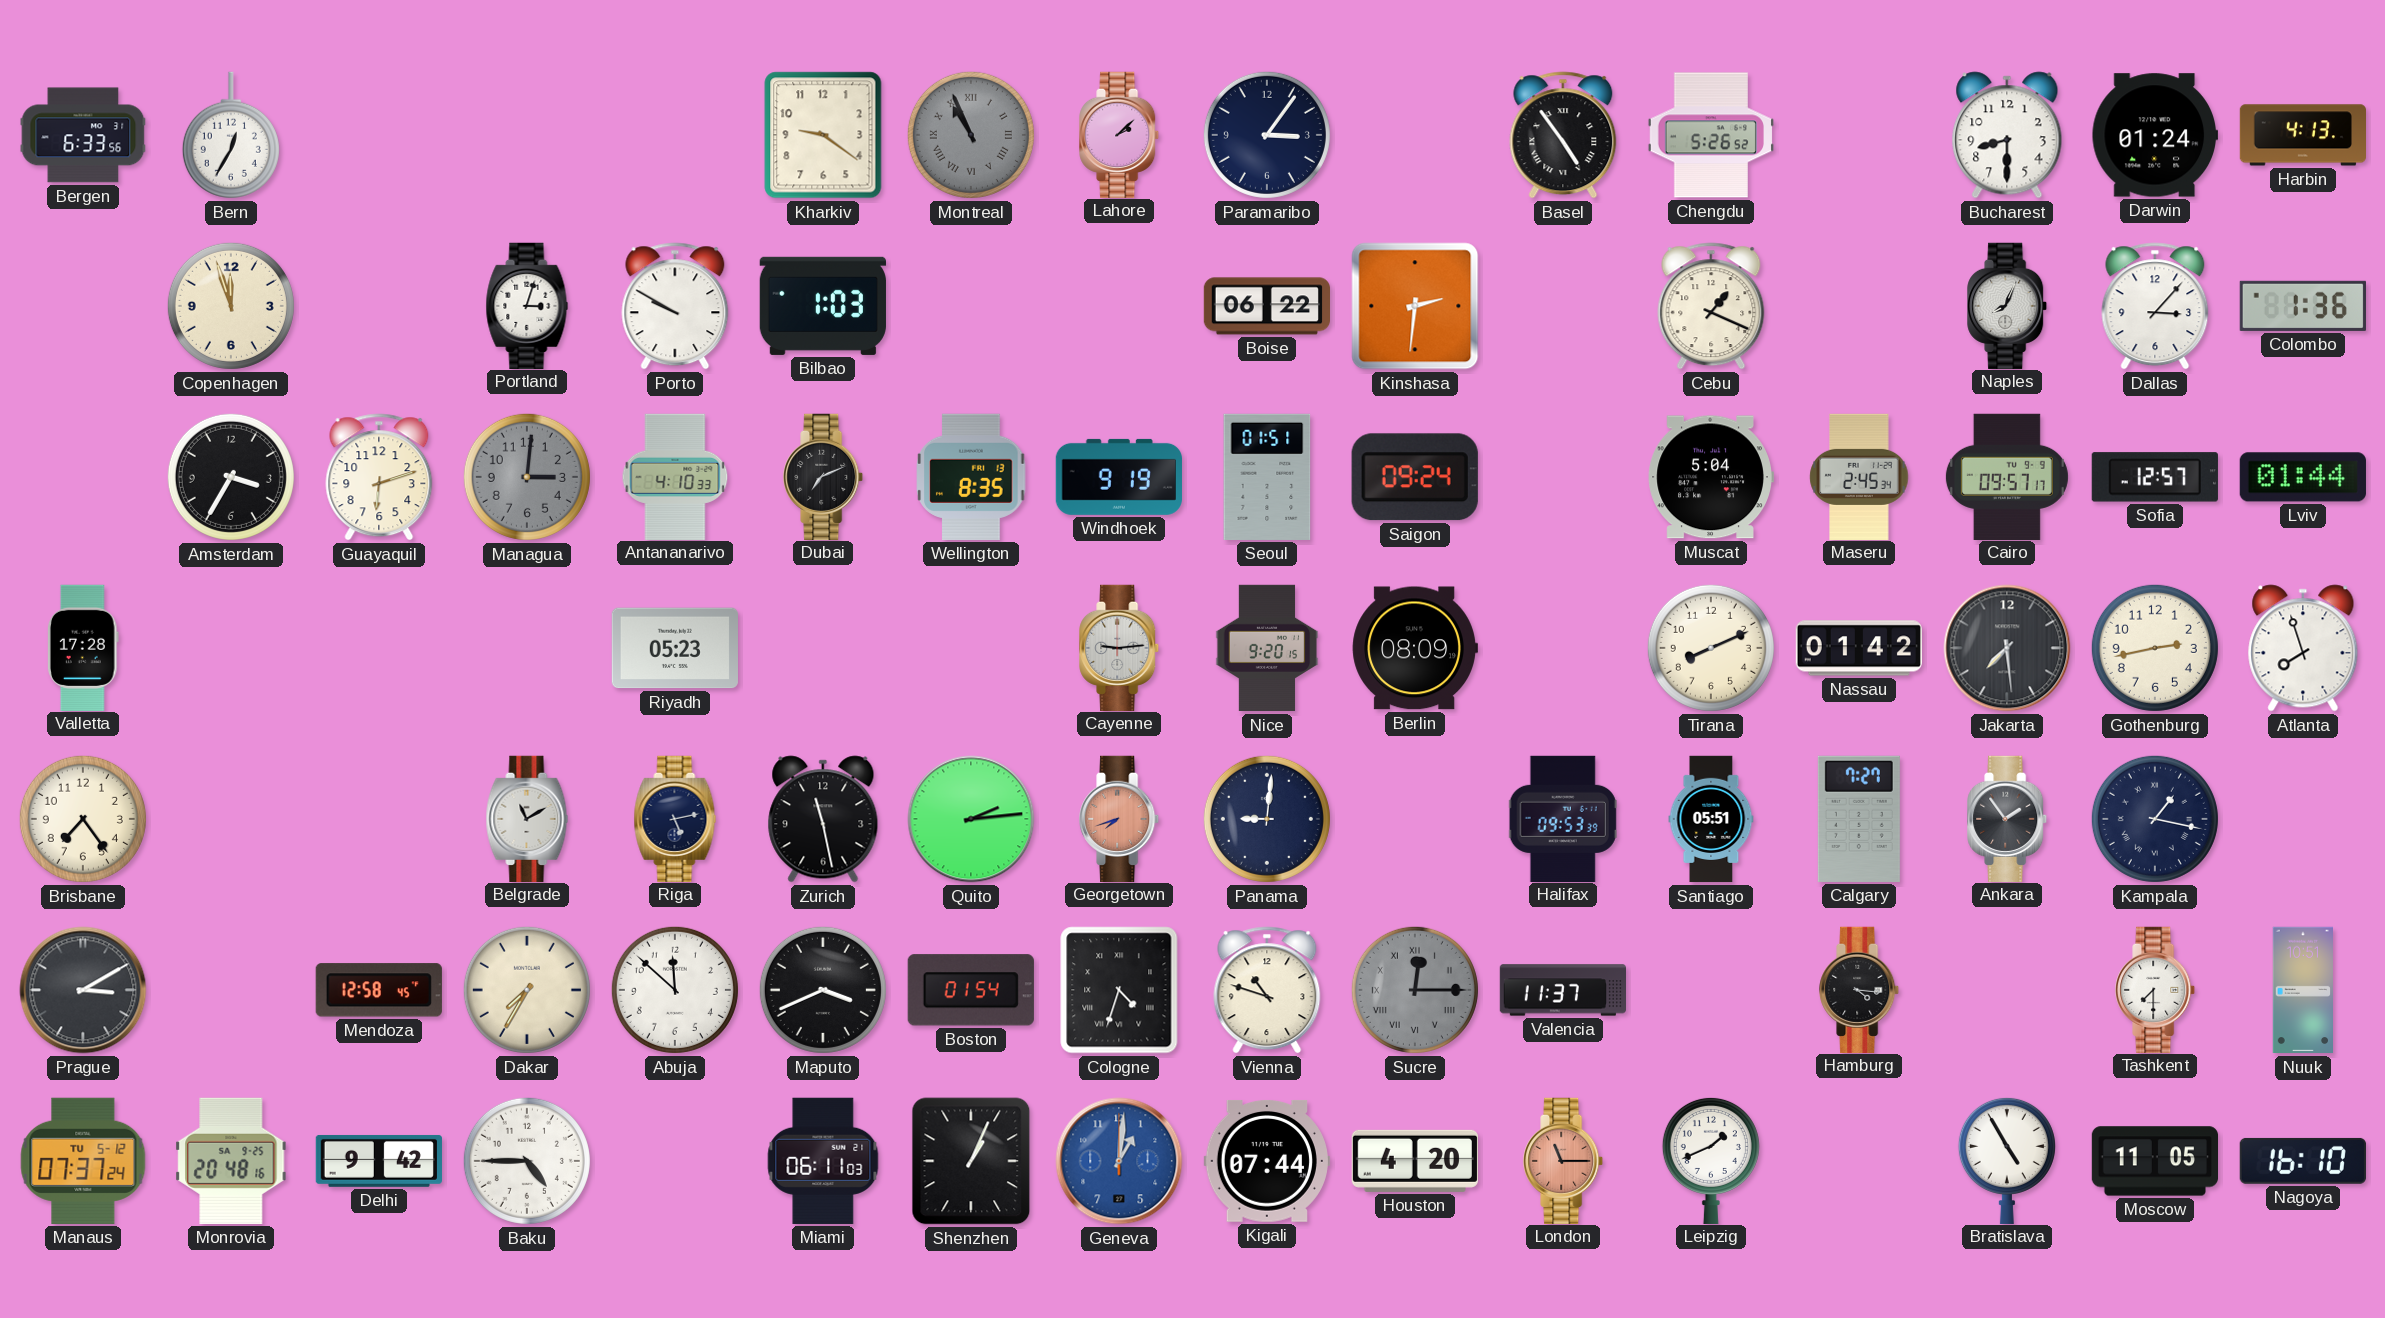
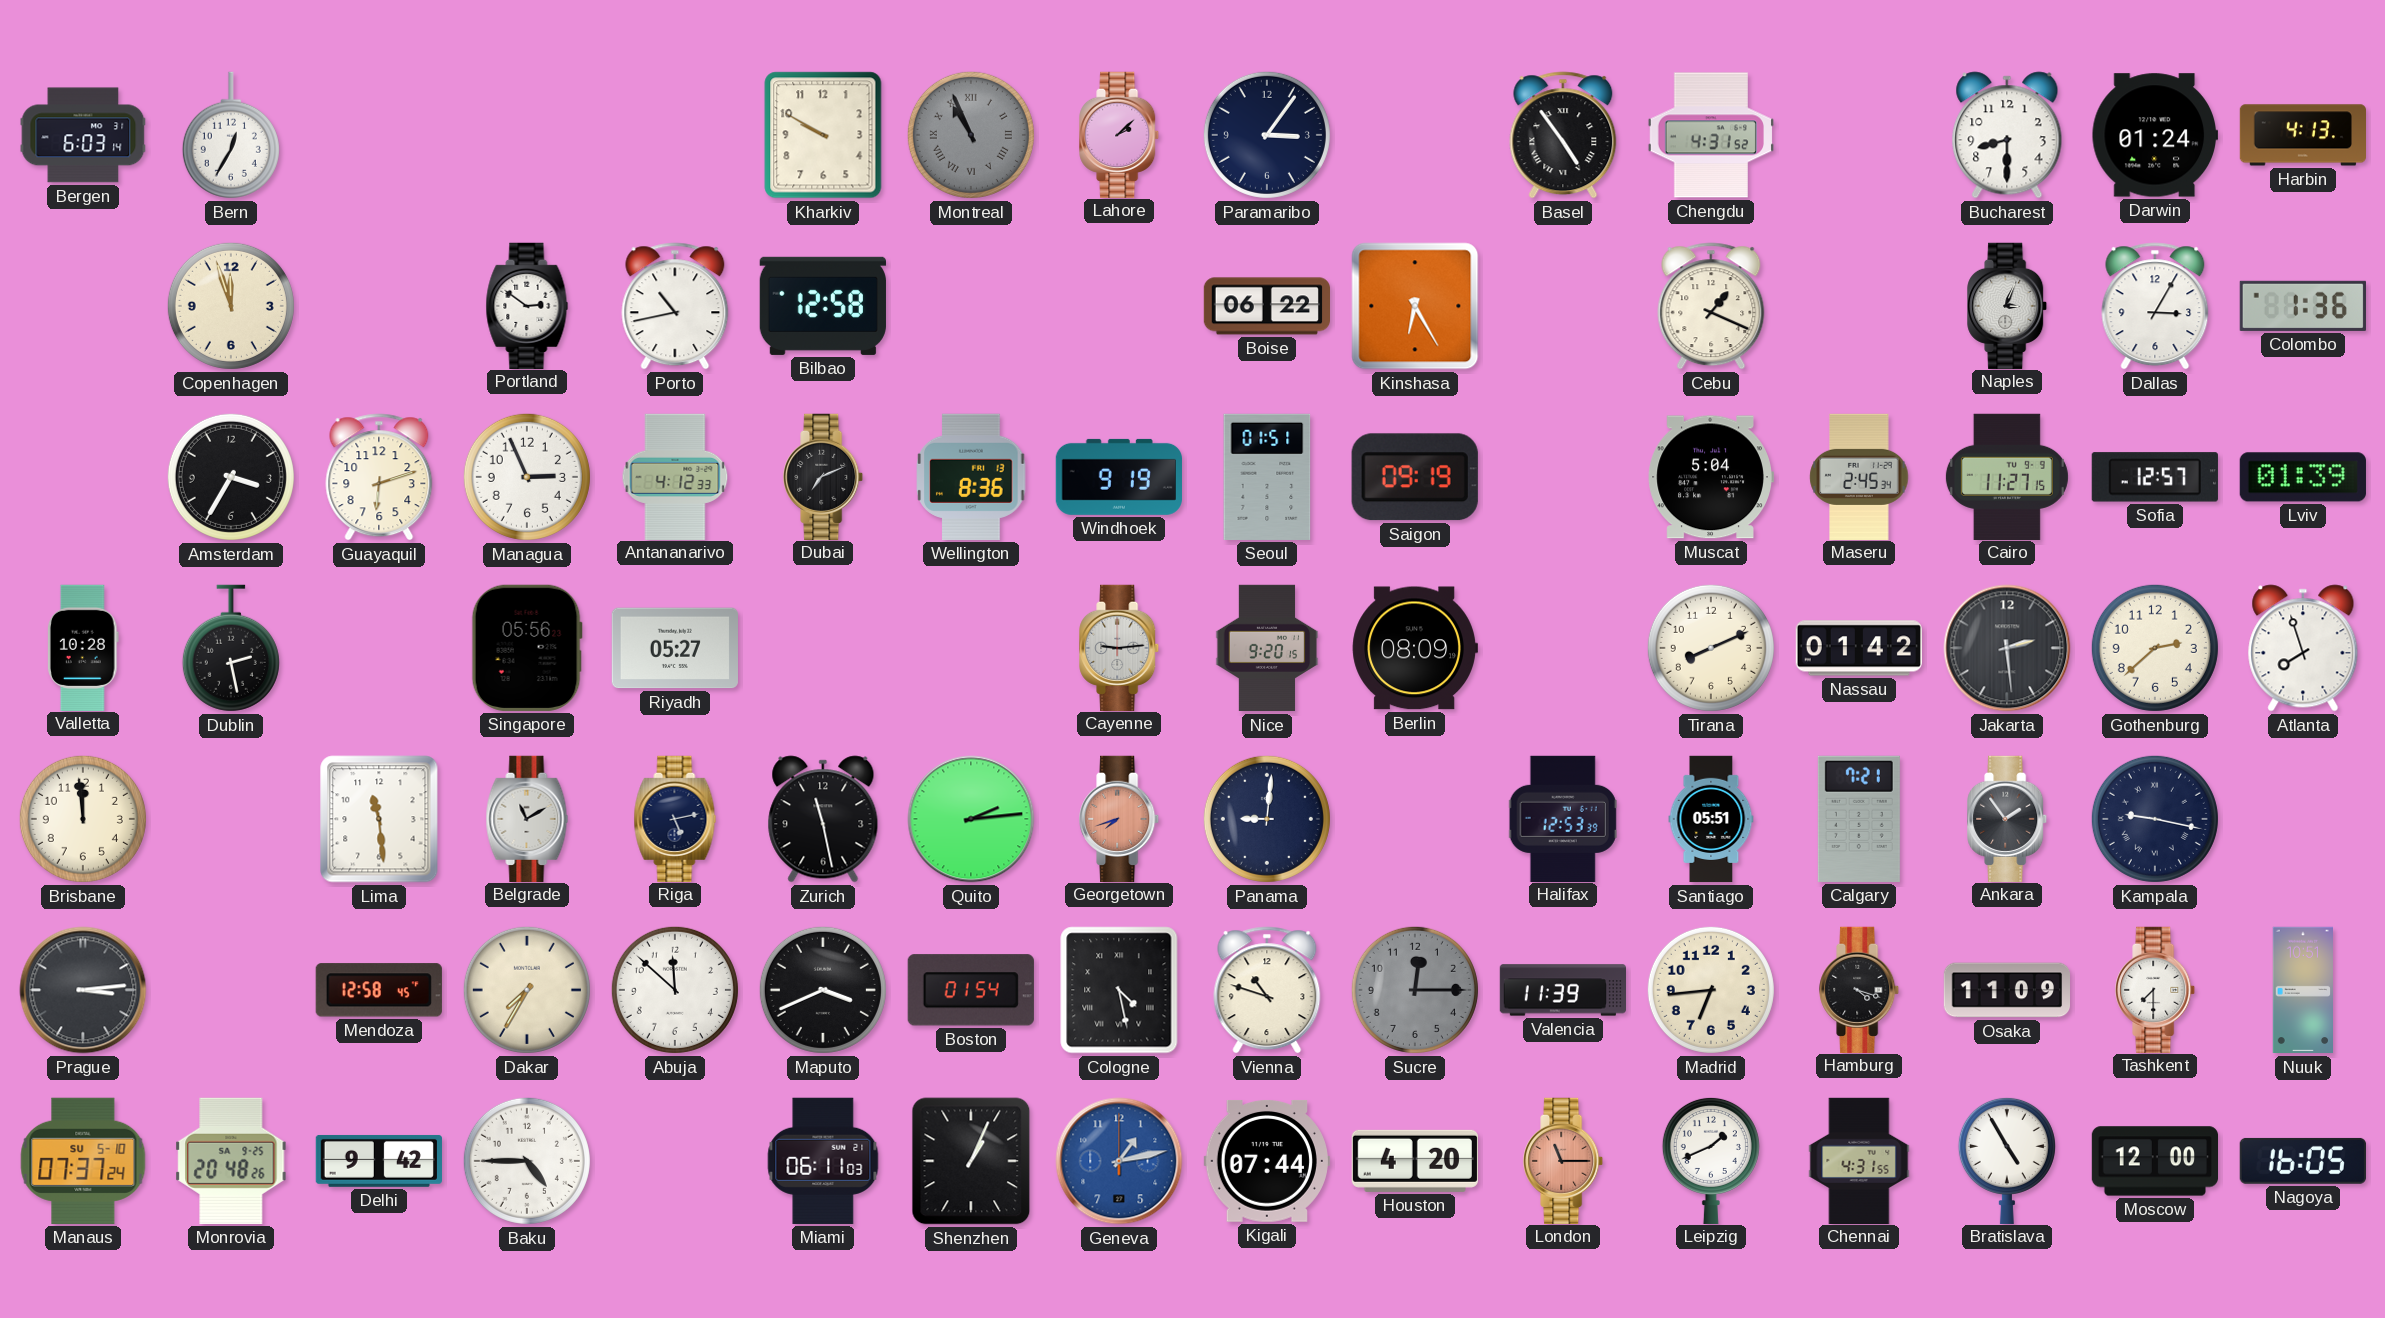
Bergen: 6:33 -> 6:03 (83, 135)
Kharkiv: 9:21 -> 9:50 (823, 135)
Chengdu: 5:26 -> 4:31 (1711, 135)
Portland: 3:03 -> 2:51 (527, 305)
Porto: 9:50 -> 10:43 (675, 306)
Bilbao: 1:03 -> 12:58 (823, 306)
Kinshasa: 2:31 -> 6:25 (1415, 306)
Naples: 8:04 -> 3:04 (2008, 305)
Dallas: 3:07 -> 3:05 (2155, 306)
Managua: 3:01 -> 2:56 (527, 477)
Managua dial: grey -> white (527, 477)
Antananarivo: 4:10 -> 4:12 (675, 476)
Wellington: 8:35 -> 8:36 (971, 477)
Saigon: 09:24 -> 09:19 (1415, 477)
Cairo: 09:57 -> 11:27 (2007, 476)
Lviv: 01:44 -> 01:39 (2303, 477)
Valletta: 17:28 -> 10:28 (83, 647)
Dublin: none -> 2:28 (231, 648)
Singapore: none -> 05:56 (527, 648)
Riyadh: 05:23 -> 05:27 (675, 648)
Jakarta: 7:29 -> 2:29 (2007, 648)
Gothenburg: 2:43 -> 2:38 (2155, 648)
Brisbane: 7:24 -> 11:59 (83, 819)
Lima: none -> 11:29 (379, 819)
Halifax: 09:53 -> 12:53 (1563, 818)
Calgary: 7:27 -> 7:21 (1859, 819)
Kampala: 1:17 -> 9:17 (2155, 819)
Prague: 3:10 -> 3:14 (83, 990)
Cologne: 4:33 -> 4:28 (1119, 990)
Sucre numerals: Roman -> Arabic (1415, 990)
Valencia: 11:37 -> 11:39 (1562, 990)
Madrid: none -> 6:44 (1711, 990)
Hamburg: 4:16 -> 4:18 (1860, 989)
Osaka: none -> 11:09 (2006, 990)
Manaus date: TU 5-12 -> SU 5-10 (83, 1161)
Monrovia: 20:48:16 -> 20:48:26 (231, 1161)
Geneva: 1:01 -> 1:13 (1119, 1161)
Chennai: none -> 4:31 (1859, 1160)
Moscow: 11:05 -> 12:00 (2154, 1161)
Nagoya: 16:10 -> 16:05 (2303, 1161)
